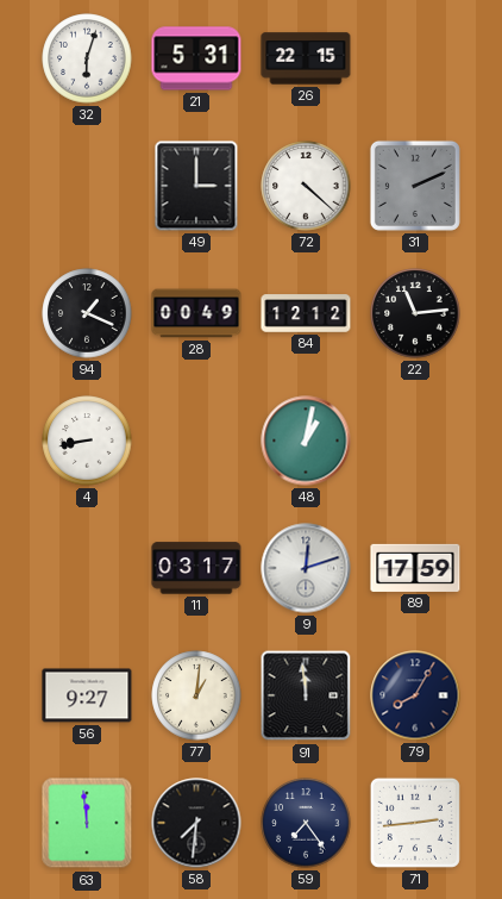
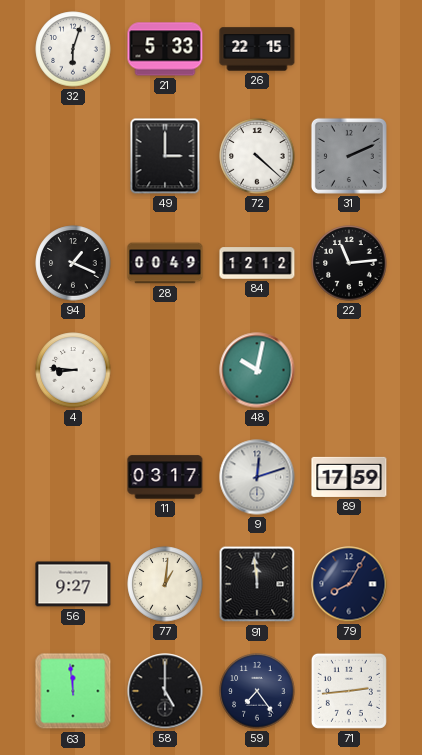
21: 5:31 -> 5:33 (165, 49)
4: 8:43 -> 8:46 (73, 370)
48: 1:02 -> 10:02 (257, 370)
58: 7:31 -> 5:00 (165, 691)
